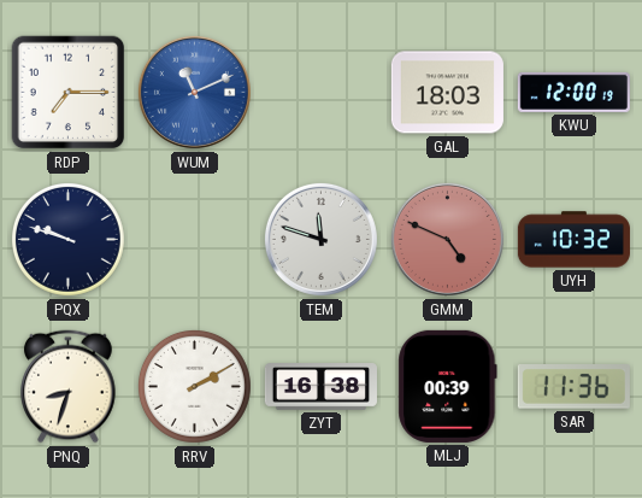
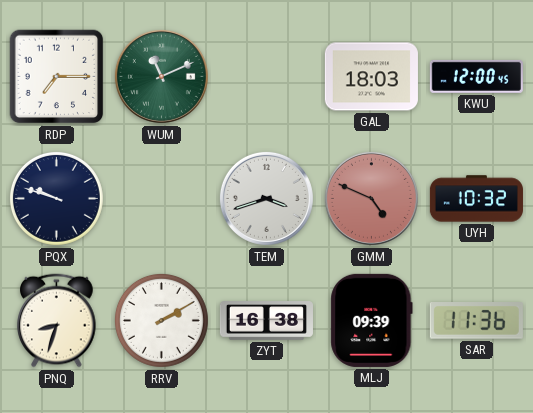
WUM dial: blue -> green (161, 76)
KWU: 12:00:19 -> 12:00:45 (476, 76)
TEM: 11:48 -> 3:42 (266, 198)
MLJ: 00:39 -> 09:39 (372, 320)
